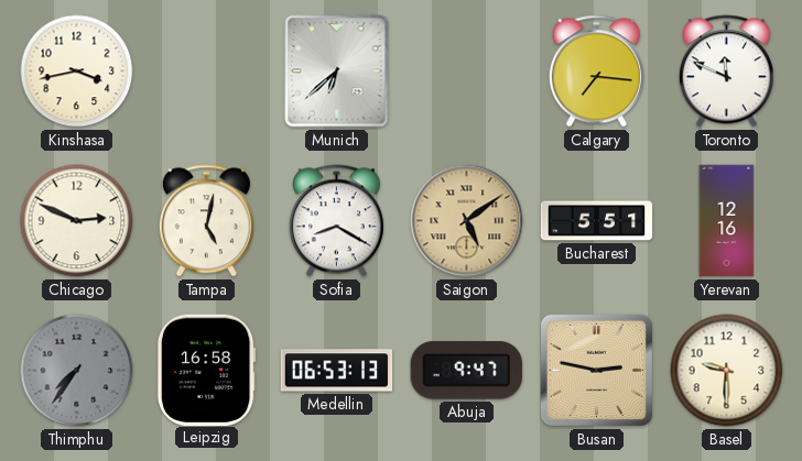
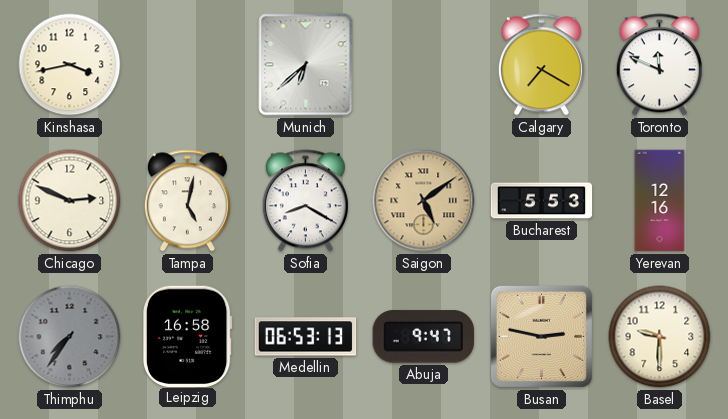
Calgary: 7:16 -> 7:20 (541, 65)
Bucharest: 5:51 -> 5:53 (542, 201)
